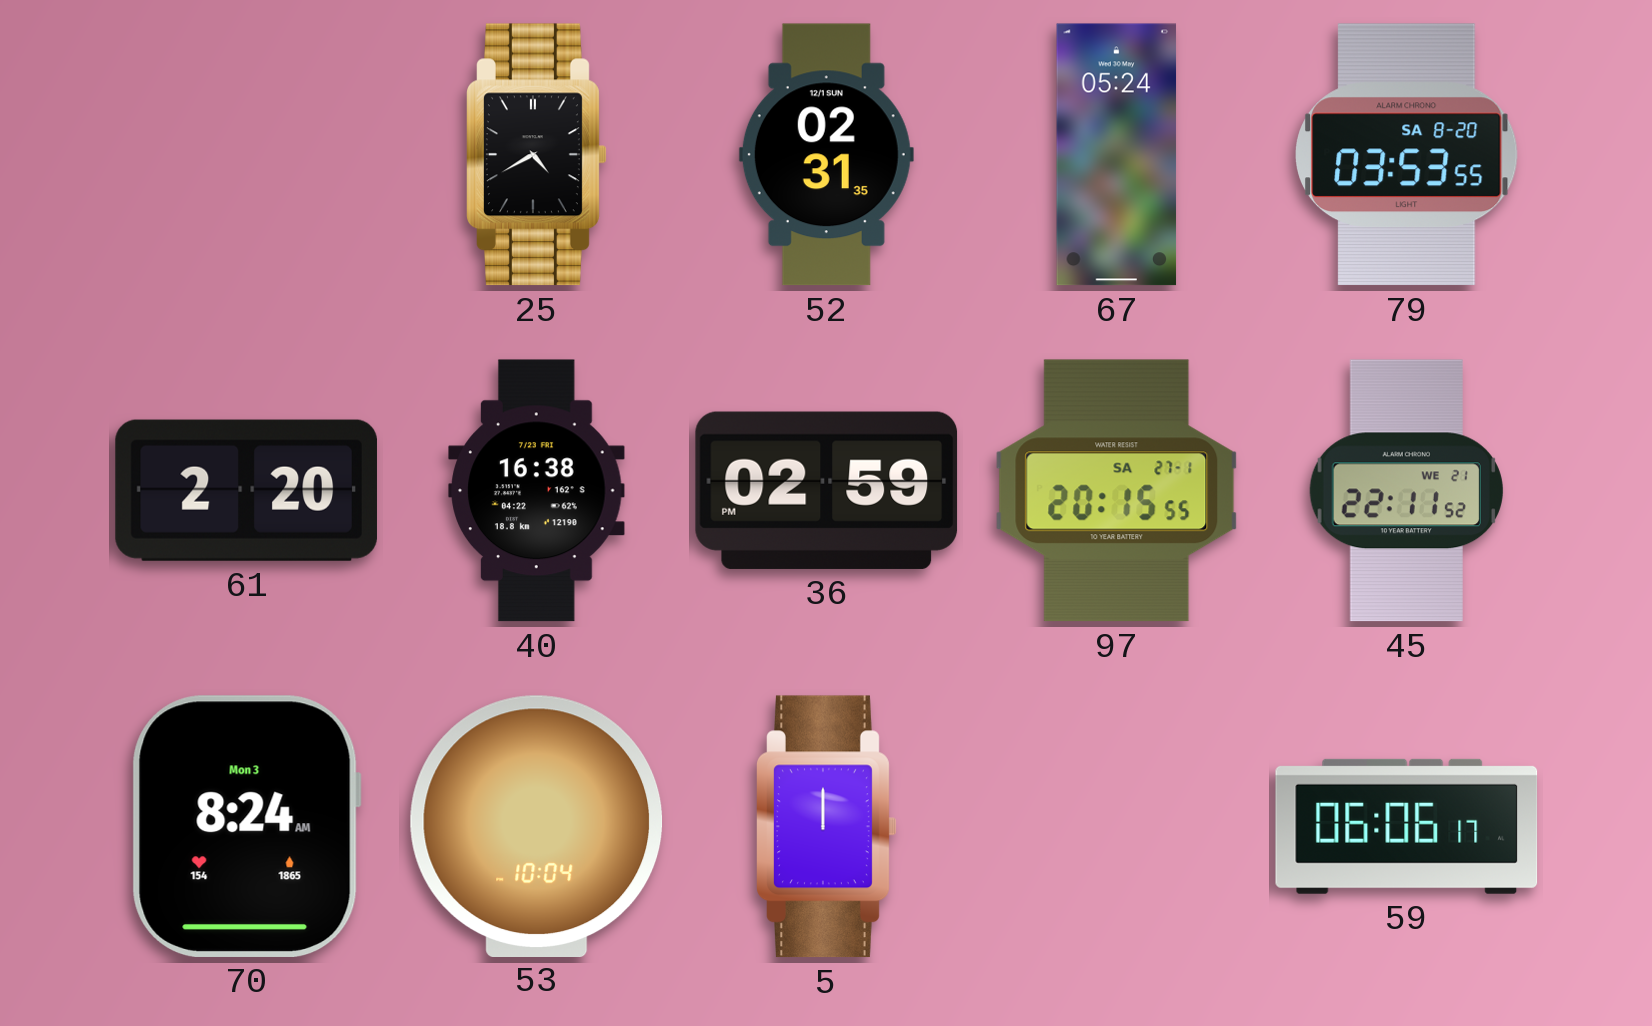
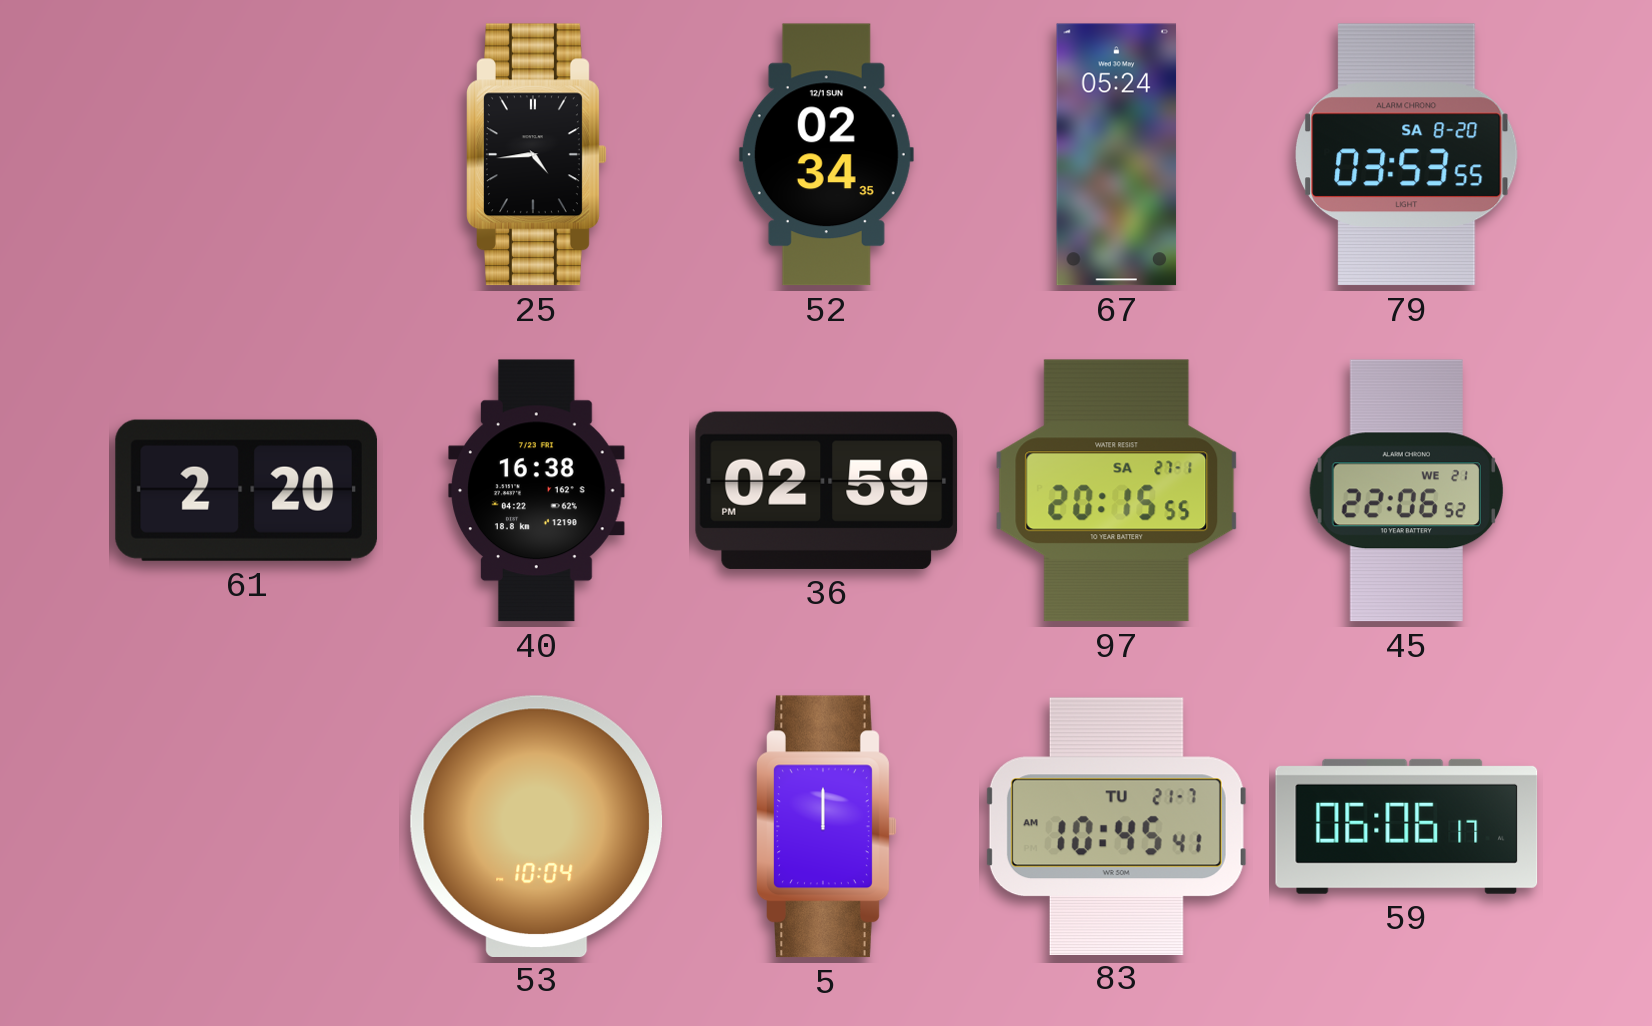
25: 4:40 -> 4:44 (537, 155)
52: 02:31 -> 02:34 (826, 155)
45: 22:11 -> 22:06 (1406, 491)
70: 8:24 -> none (246, 826)
83: none -> 10:45 (1116, 826)
